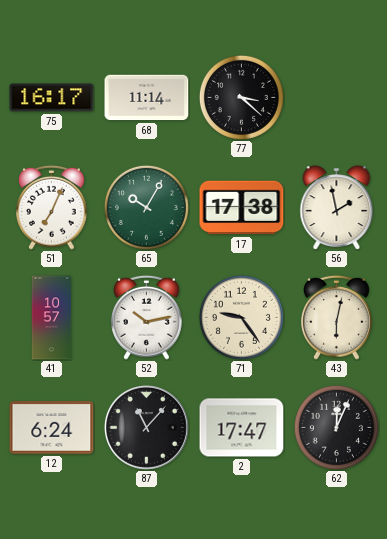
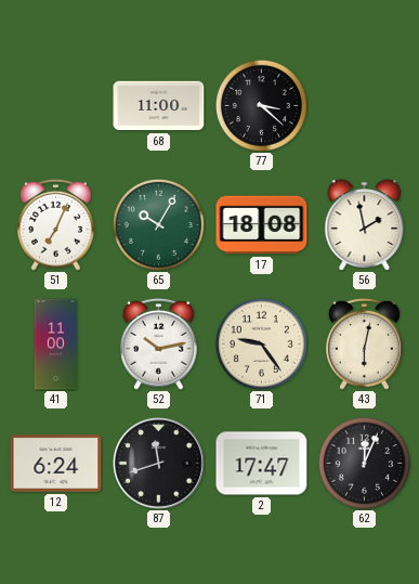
75: 16:17 -> none (52, 98)
68: 11:14 -> 11:00 (159, 106)
17: 17:38 -> 18:08 (262, 225)
41: 10:57 -> 11:00 (56, 345)
87: 11:07 -> 11:42 (158, 463)
